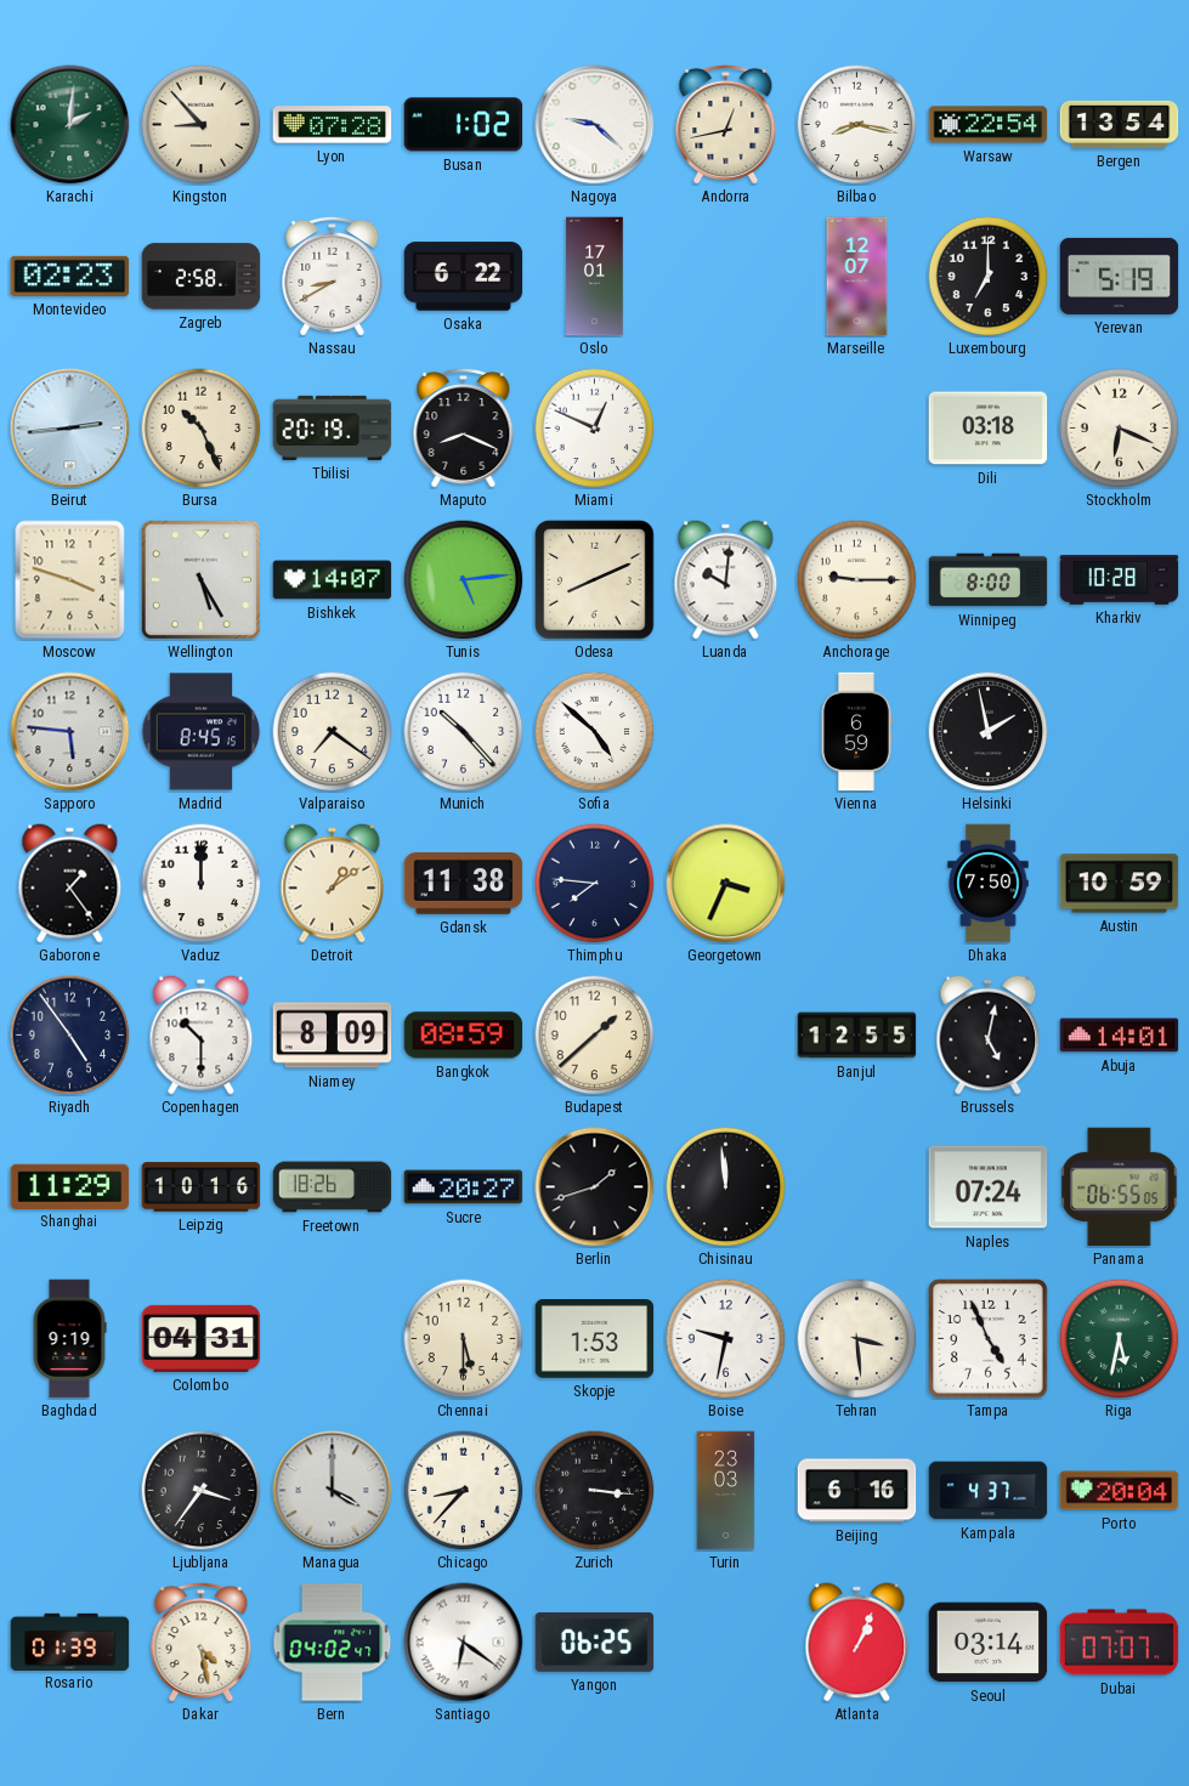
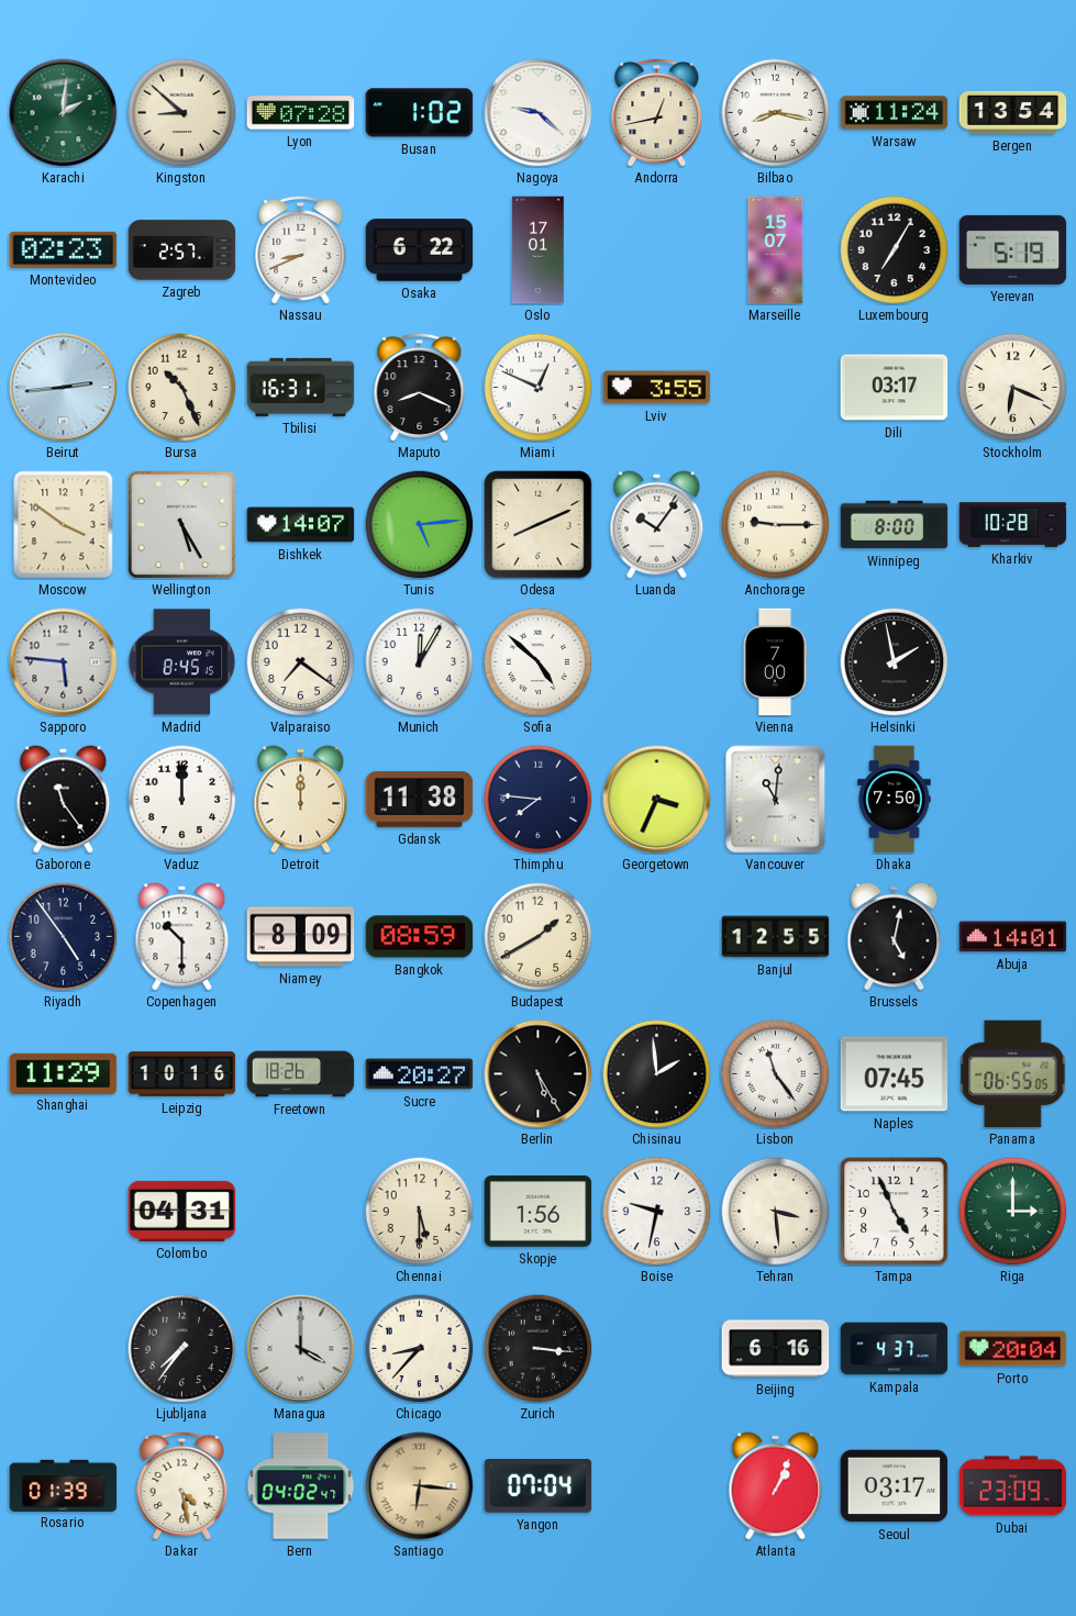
Kingston: 8:53 -> 8:52 (182, 113)
Warsaw: 22:54 -> 11:24 (895, 113)
Zagreb: 2:58 -> 2:57 (182, 250)
Nassau: 8:40 -> 8:41 (301, 249)
Marseille: 12:07 -> 15:07 (776, 250)
Luxembourg: 7:00 -> 7:05 (895, 250)
Tbilisi: 20:19 -> 16:31 (301, 387)
Lviv: none -> 3:55 (657, 388)
Dili: 03:18 -> 03:17 (895, 388)
Moscow: 3:48 -> 3:51 (64, 525)
Luanda: 10:01 -> 10:06 (657, 525)
Munich: 10:23 -> 12:05 (420, 662)
Vienna: 6:59 -> 7:00 (775, 662)
Gaborone: 1:24 -> 11:24 (64, 800)
Detroit: 1:09 -> 12:00 (301, 800)
Vancouver: none -> 11:01 (776, 800)
Austin: 10:59 -> none (1120, 884)
Budapest: 1:38 -> 1:40 (539, 937)
Berlin: 1:42 -> 5:25 (539, 1074)
Chisinau: 11:59 -> 1:59 (657, 1074)
Lisbon: none -> 11:24 (776, 1074)
Naples: 07:24 -> 07:45 (895, 1074)
Baghdad: 9:19 -> none (69, 1339)
Skopje: 1:53 -> 1:56 (539, 1212)
Riga: 5:32 -> 3:00 (1013, 1212)
Ljubljana: 3:36 -> 7:36 (182, 1349)
Turin: 23:03 -> none (726, 1491)
Santiago: 6:21 -> 6:16 (420, 1486)
Santiago dial: white -> champagne (420, 1486)
Yangon: 06:25 -> 07:04 (539, 1486)
Seoul: 03:14 -> 03:17 (895, 1486)
Dubai: 07:07 -> 23:09 (1013, 1486)
